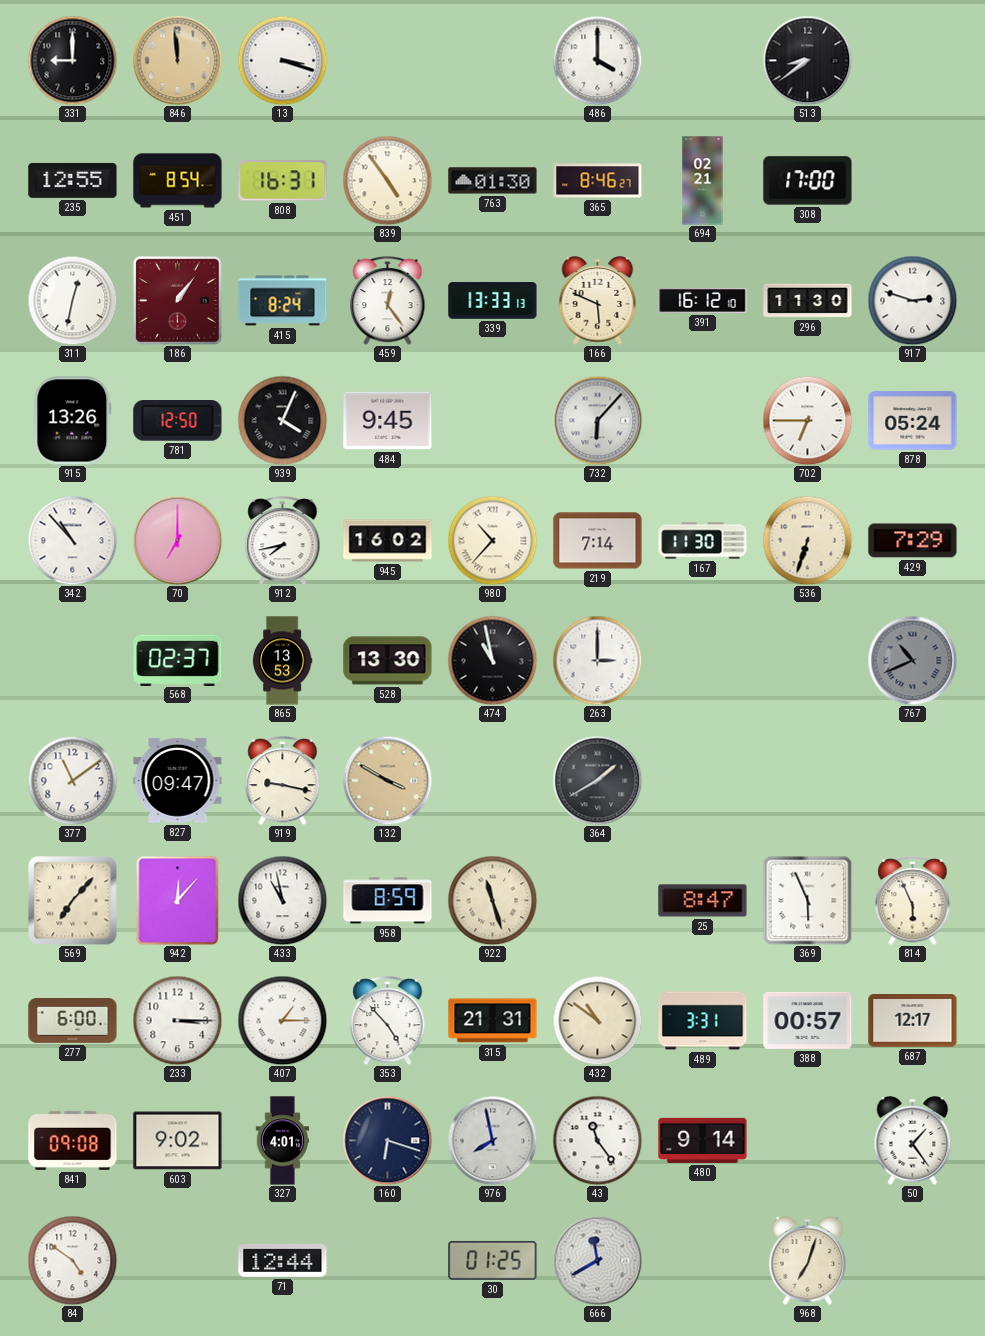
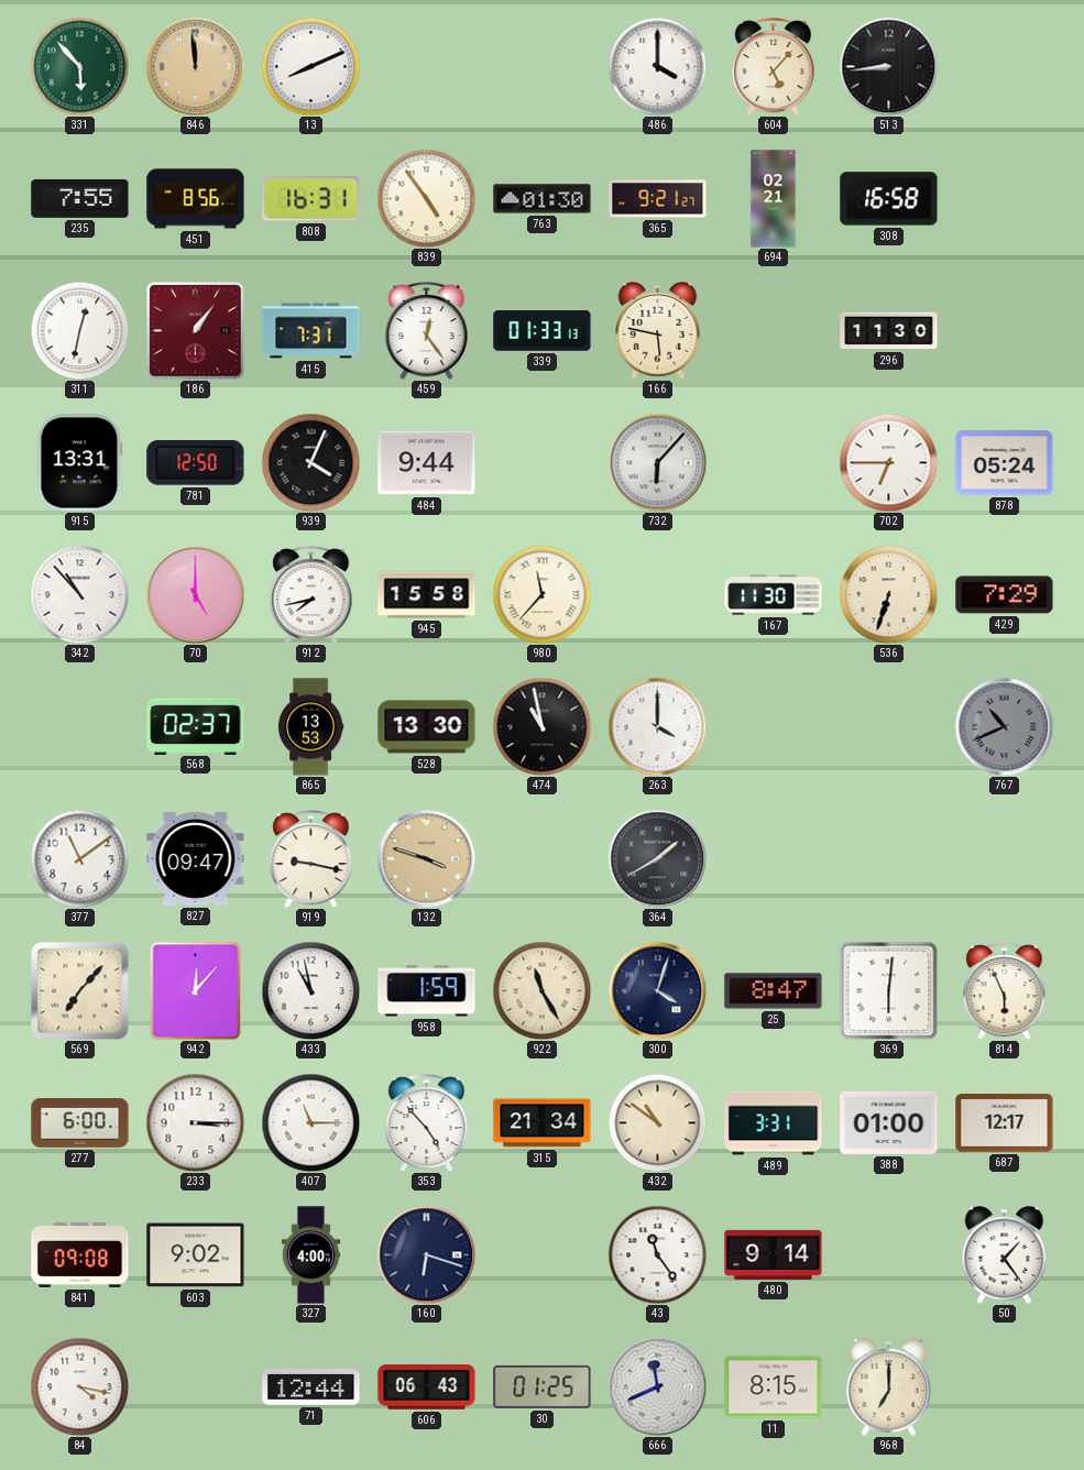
331: 9:00 -> 5:53 (79, 66)
331 dial: black -> green (79, 66)
13: 3:18 -> 8:11 (310, 66)
604: none -> 5:07 (774, 67)
513: 8:39 -> 8:44 (888, 66)
235: 12:55 -> 7:55 (80, 198)
451: 8:54 -> 8:56 (196, 199)
365: 8:46 -> 9:21 (658, 199)
308: 17:00 -> 16:58 (889, 199)
415: 8:24 -> 7:31 (311, 331)
339: 13:33 -> 01:33 (543, 331)
166: 5:49 -> 5:47 (658, 331)
391: 16:12 -> none (703, 300)
917: 2:48 -> none (912, 300)
915: 13:26 -> 13:31 (80, 463)
484: 9:45 -> 9:44 (427, 463)
70: 7:00 -> 5:00 (195, 594)
945: 16:02 -> 15:58 (427, 595)
980: 10:37 -> 11:37 (541, 594)
219: 7:14 -> none (598, 541)
263: 3:00 -> 4:00 (657, 726)
132: 3:50 -> 3:48 (426, 858)
958: 8:59 -> 1:59 (427, 991)
922: 11:27 -> 11:25 (541, 990)
300: none -> 4:03 (657, 990)
369: 5:56 -> 6:01 (888, 990)
407: 1:15 -> 11:15 (310, 1122)
315: 21:31 -> 21:34 (543, 1123)
388: 00:57 -> 01:00 (889, 1122)
327: 4:01 -> 4:00 (311, 1255)
976: 7:58 -> none (492, 1140)
84: 4:51 -> 4:17 (79, 1386)
606: none -> 06:43 (427, 1387)
666: 11:40 -> 11:41 (657, 1386)
11: none -> 8:15 (774, 1387)
968: 7:03 -> 7:00 (889, 1387)
